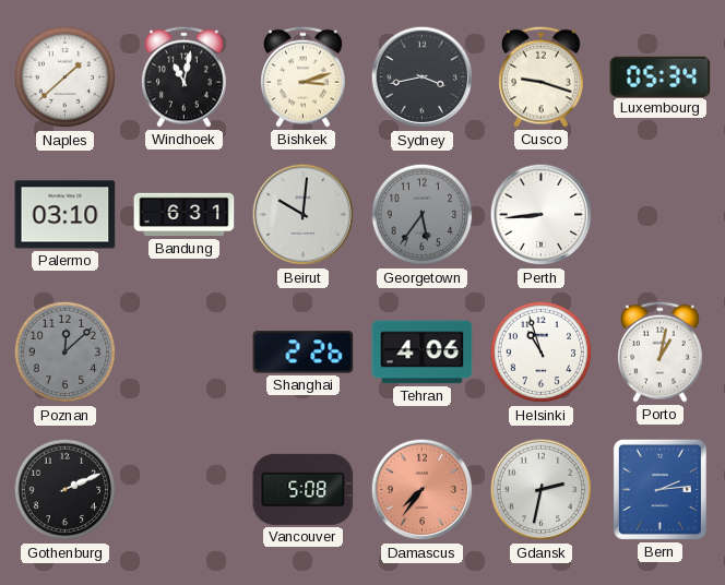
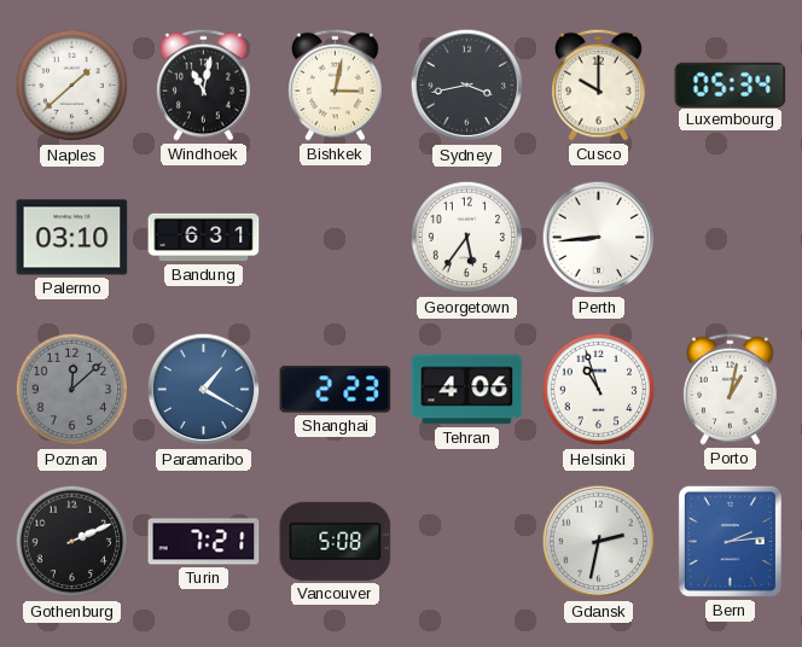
Bishkek: 3:12 -> 3:02 (336, 84)
Cusco: 9:18 -> 10:00 (599, 84)
Beirut: 10:01 -> none (304, 215)
Georgetown dial: grey -> white (467, 238)
Paramaribo: none -> 1:20 (204, 390)
Shanghai: 2:26 -> 2:23 (336, 390)
Turin: none -> 7:21 (204, 542)
Damascus: 7:36 -> none (423, 490)
